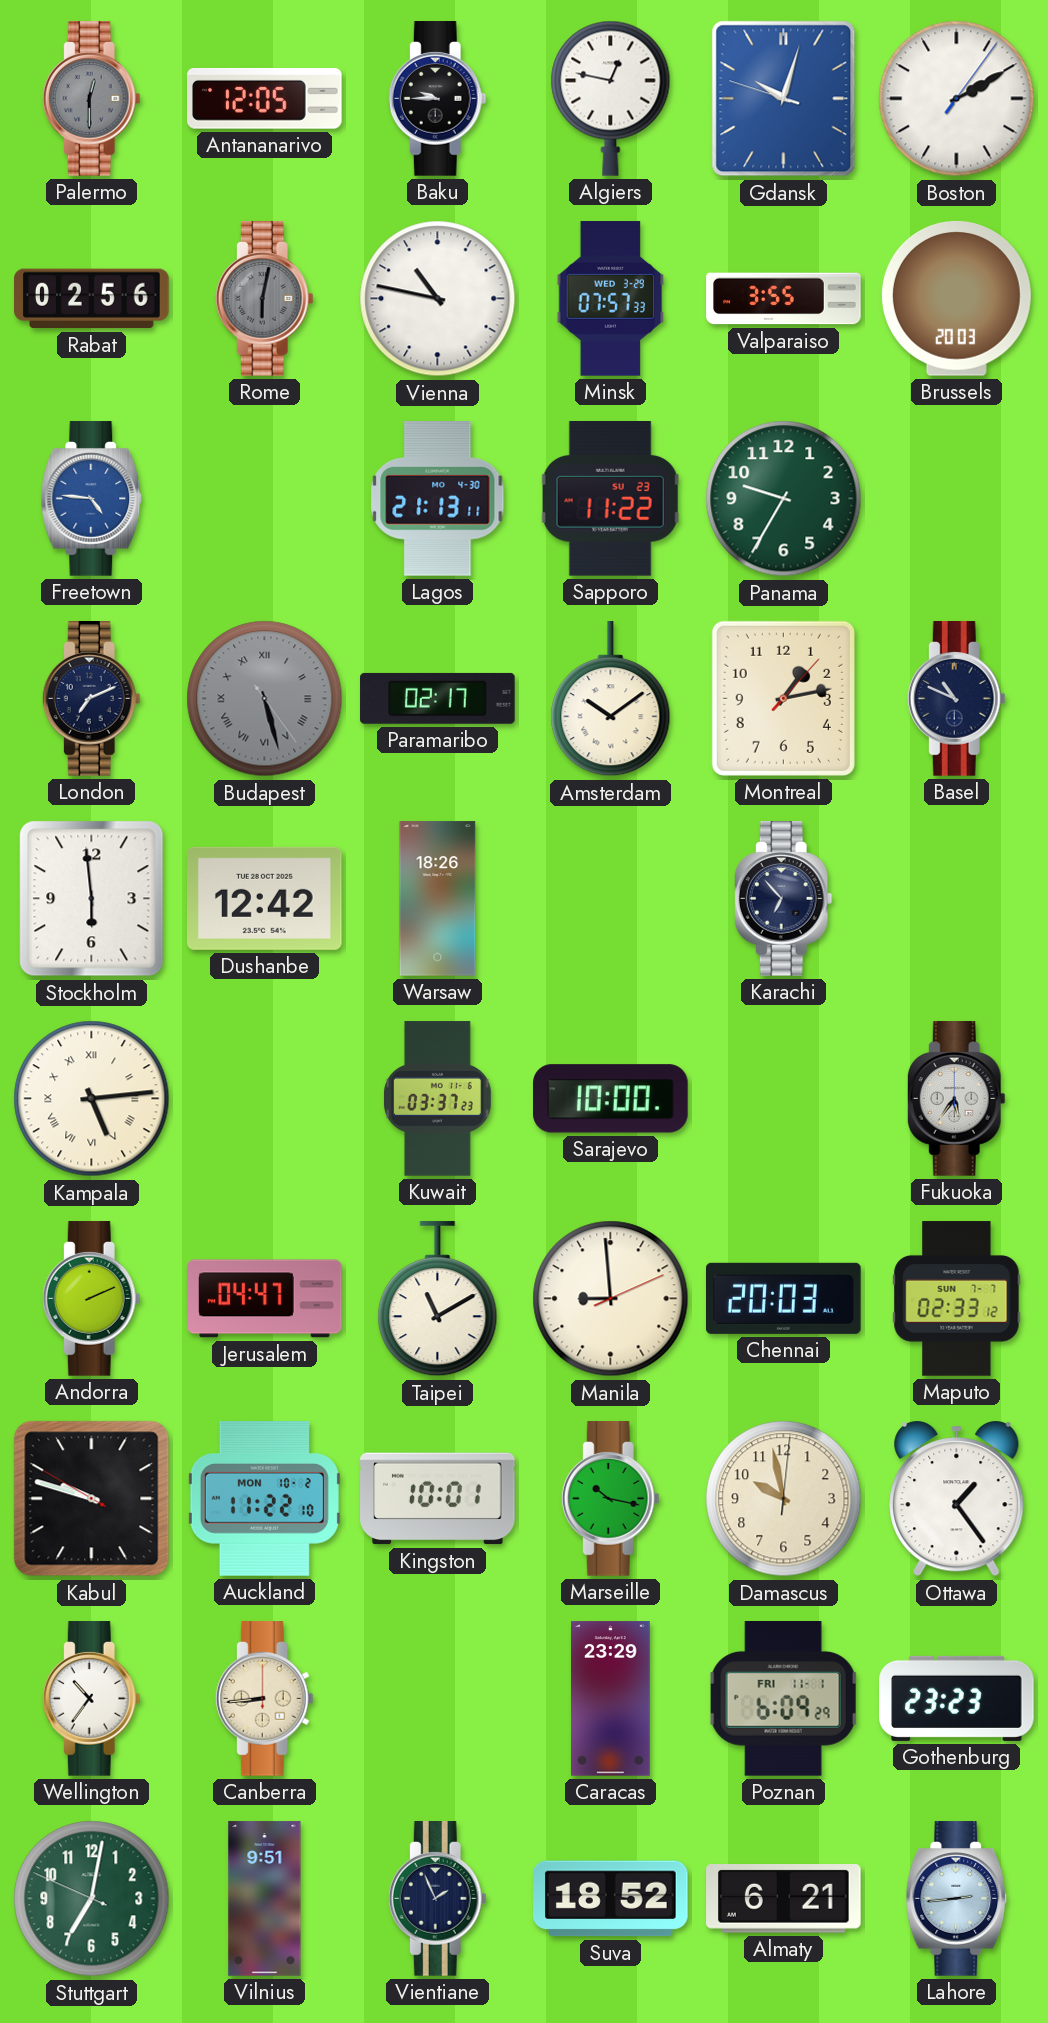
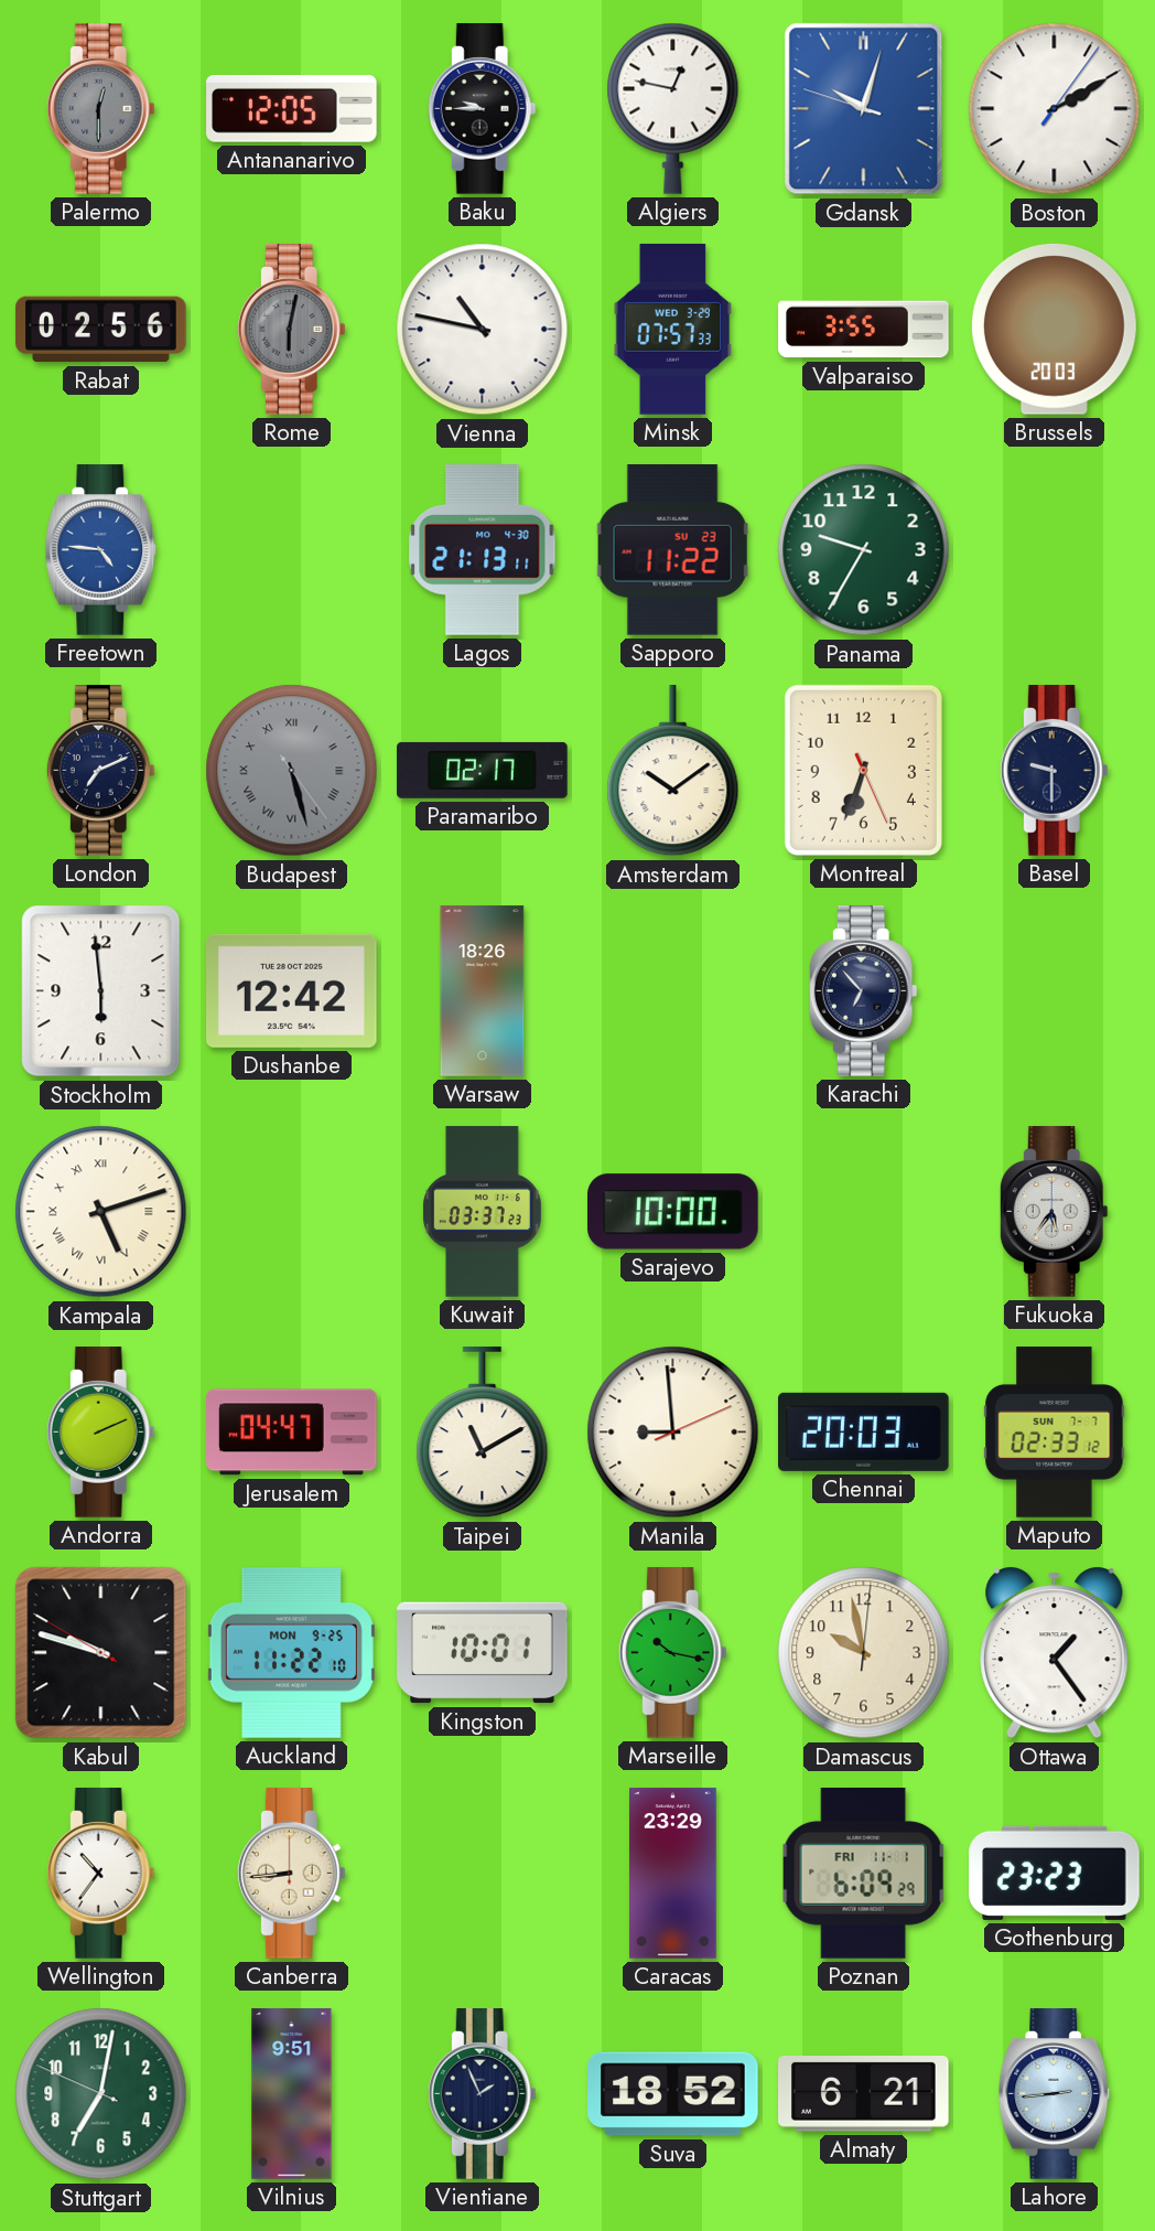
Montreal: 1:13 -> 6:33 (863, 770)
Basel: 10:49 -> 9:30 (1054, 771)
Kampala: 5:14 -> 5:12 (101, 1212)
Auckland date: MON 10-2 -> MON 9-25 (291, 1653)
